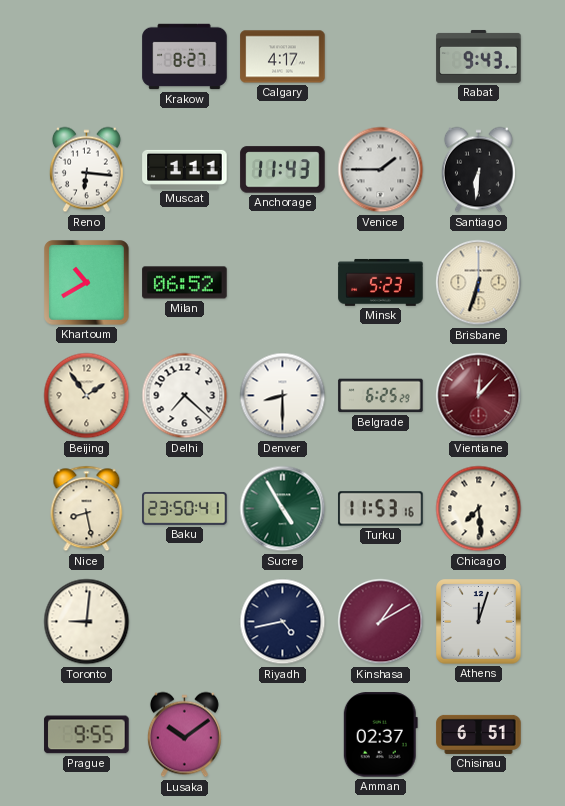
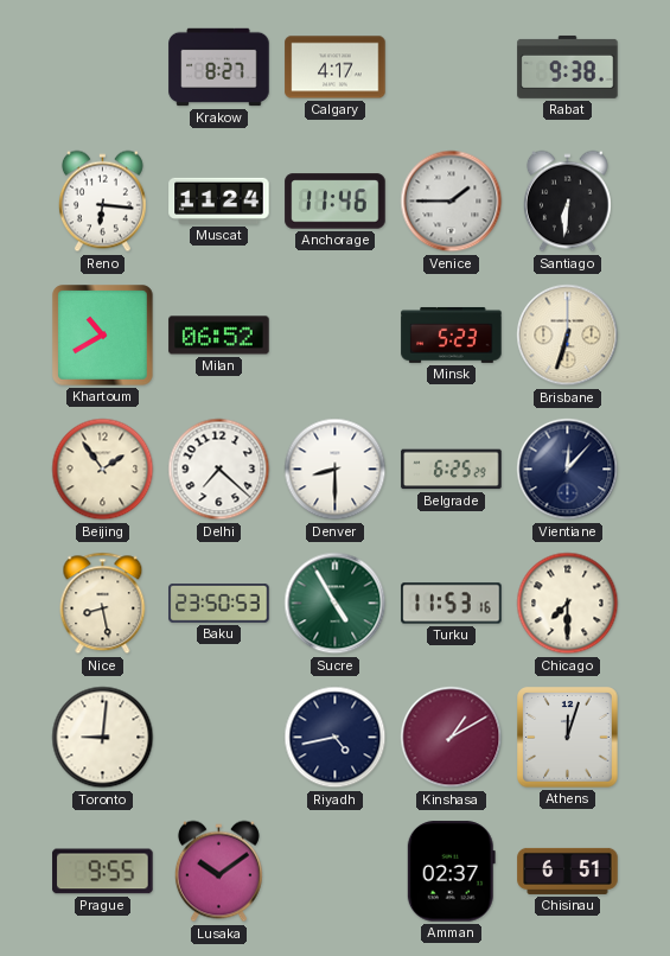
Rabat: 9:43 -> 9:38 (568, 66)
Muscat: 1:11 -> 11:24 (219, 200)
Anchorage: 11:43 -> 11:46 (336, 202)
Vientiane dial: burgundy -> navy (568, 470)
Baku: 23:50:41 -> 23:50:53 (219, 604)
Chicago: 7:29 -> 7:30 (568, 604)
